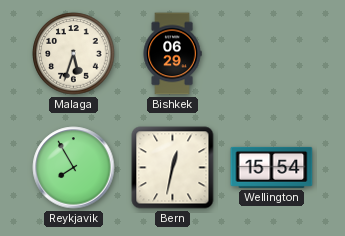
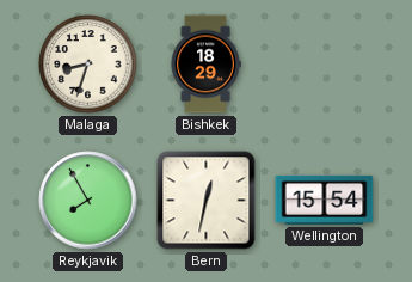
Malaga: 5:33 -> 8:33 (88, 65)
Bishkek: 06:29 -> 18:29 (205, 65)
